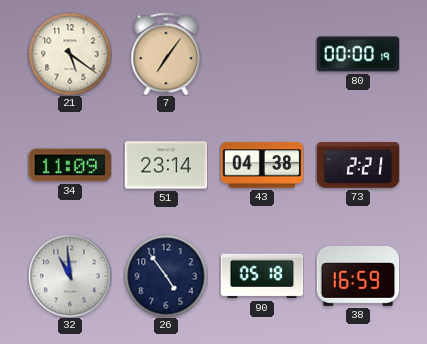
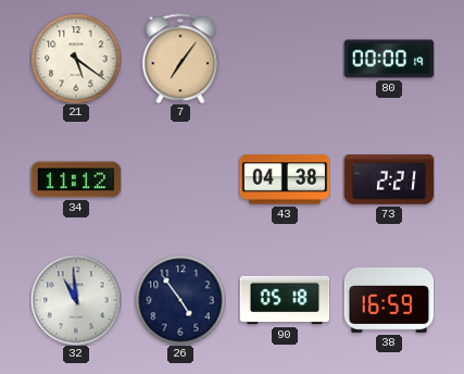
34: 11:09 -> 11:12 (76, 179)
51: 23:14 -> none (166, 165)
